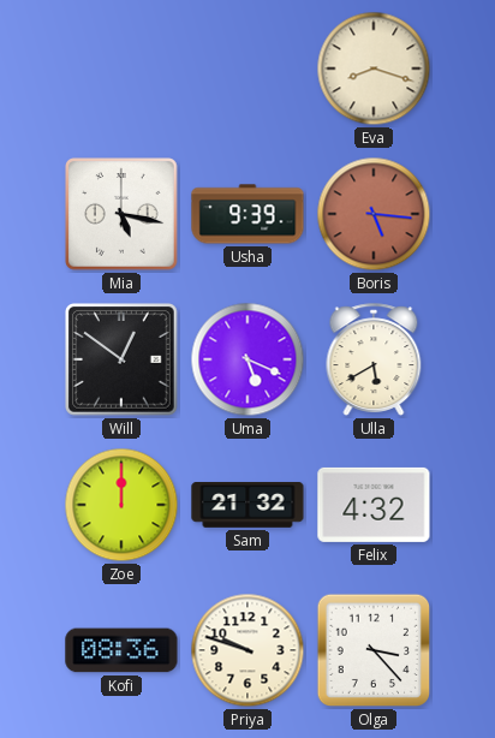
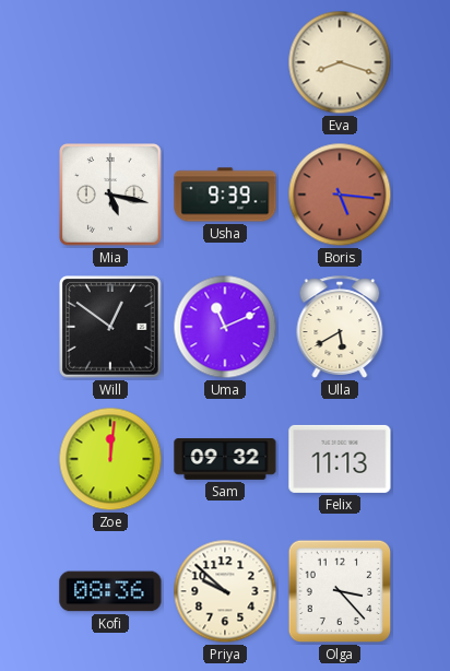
Uma: 5:19 -> 11:11 (225, 327)
Zoe: 12:00 -> 12:01 (110, 459)
Sam: 21:32 -> 09:32 (225, 460)
Felix: 4:32 -> 11:13 (340, 459)
Priya: 9:48 -> 9:52 (225, 591)
